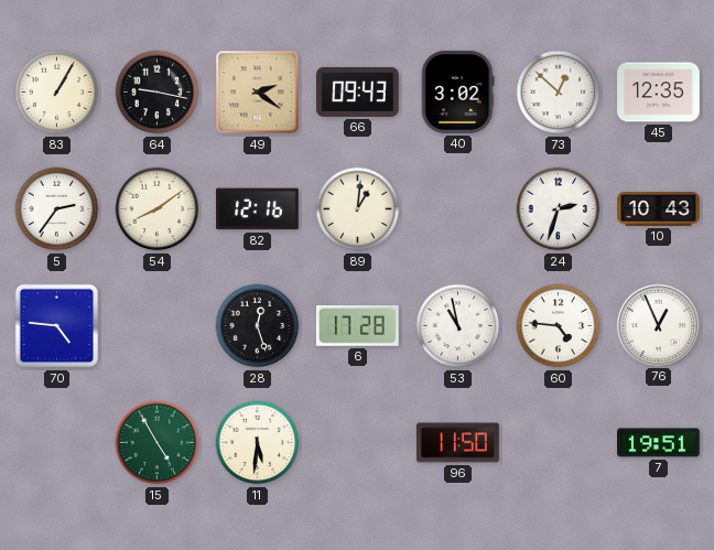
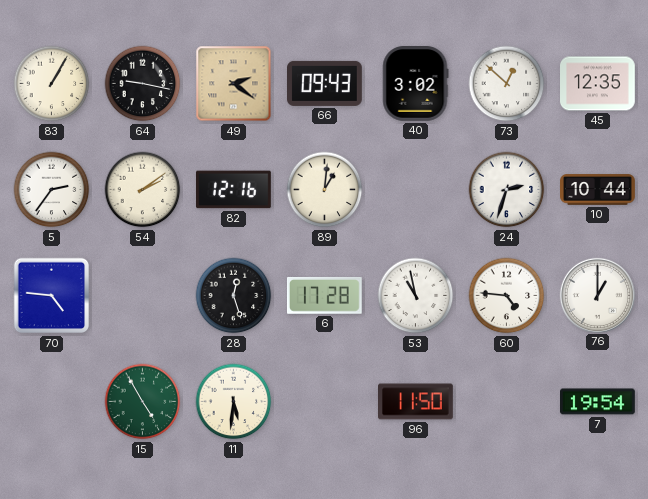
54: 8:09 -> 2:09 (143, 190)
10: 10:43 -> 10:44 (598, 190)
76: 12:56 -> 1:00 (597, 295)
7: 19:51 -> 19:54 (598, 402)
